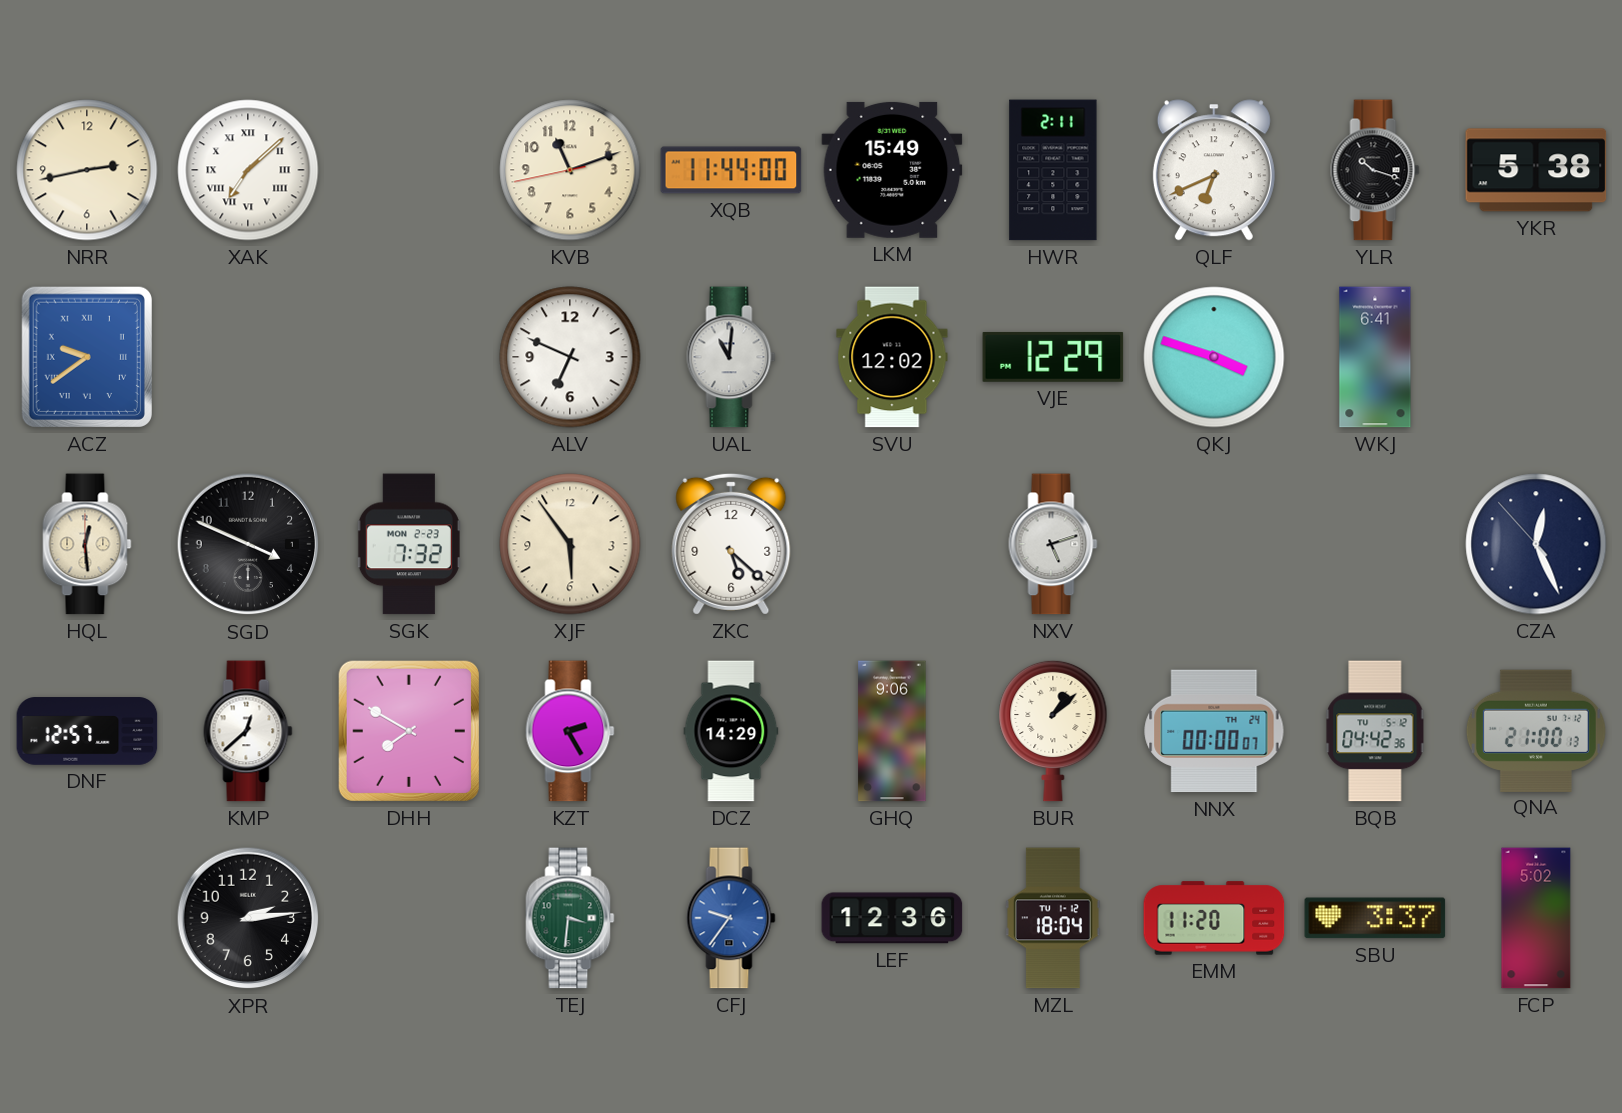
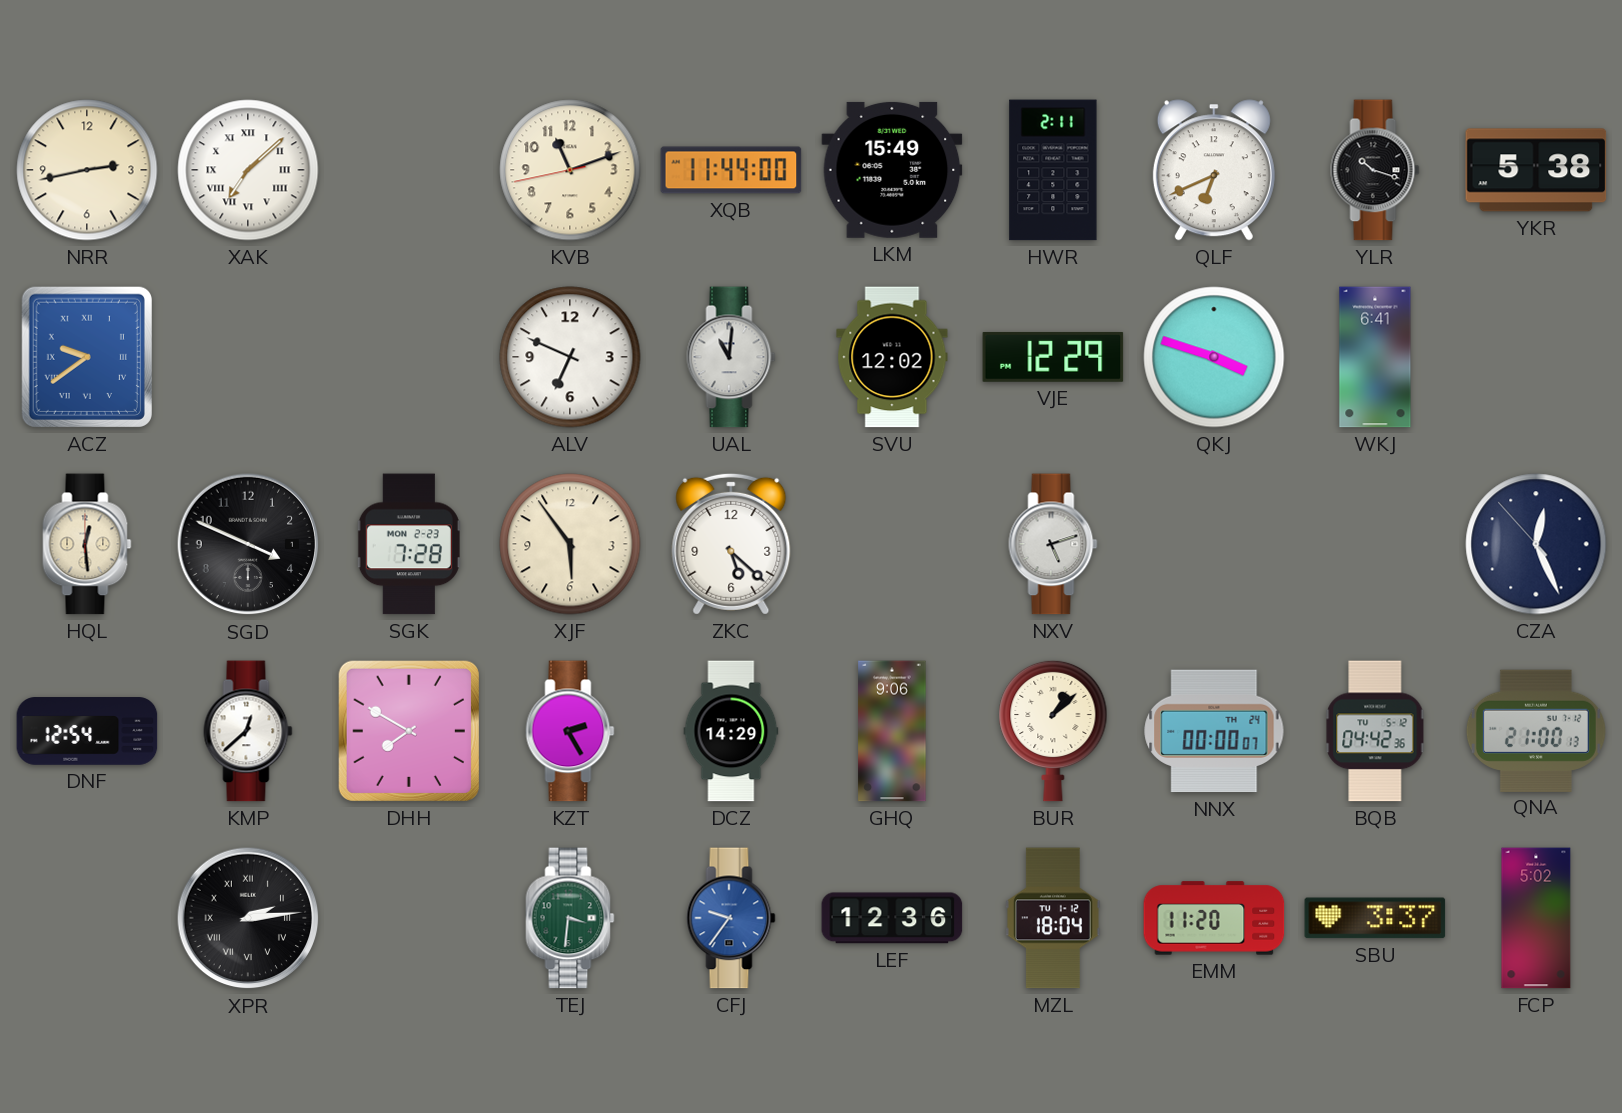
SGK: 7:32 -> 7:28 (409, 544)
DNF: 12:57 -> 12:54 (87, 731)
XPR numerals: Arabic -> Roman (248, 918)
